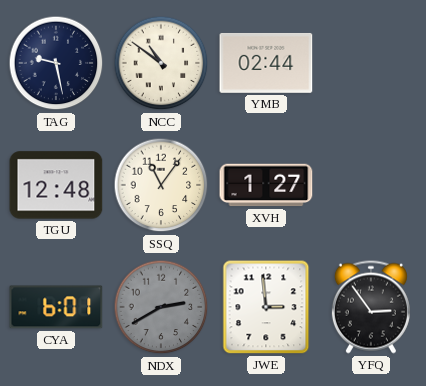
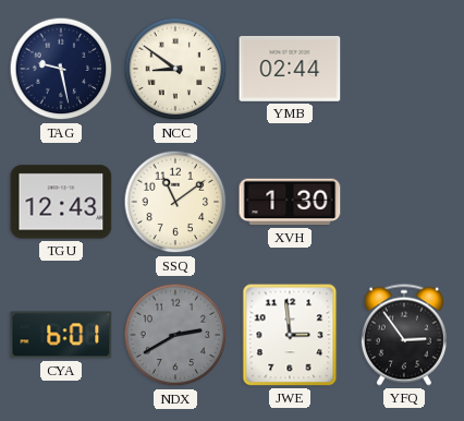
NCC: 10:51 -> 8:51 (175, 69)
TGU: 12:48 -> 12:43 (61, 202)
SSQ: 11:06 -> 11:09 (175, 202)
XVH: 1:27 -> 1:30 (290, 202)
